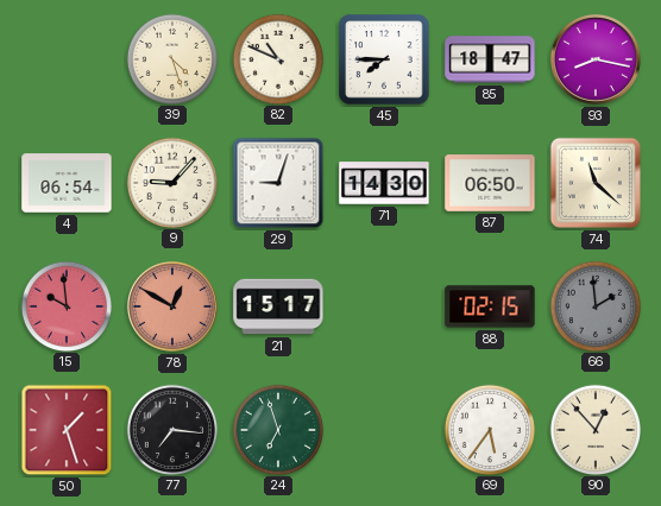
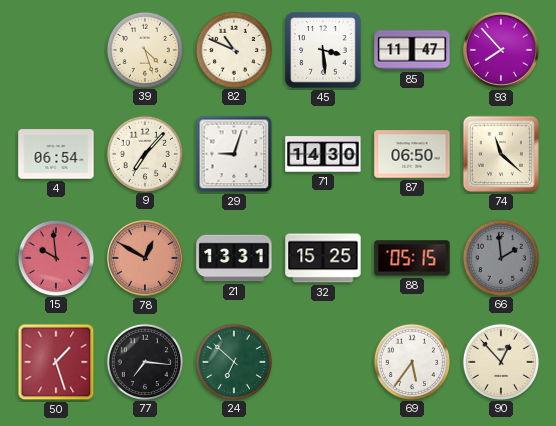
45: 7:45 -> 3:29 (323, 50)
85: 18:47 -> 11:47 (412, 50)
93: 8:17 -> 7:53 (501, 50)
9: 9:07 -> 7:07 (144, 153)
21: 15:17 -> 13:31 (234, 258)
32: none -> 15:25 (323, 258)
88: 02:15 -> 05:15 (412, 258)
24: 6:57 -> 6:52 (233, 361)
